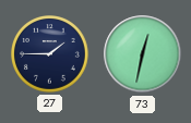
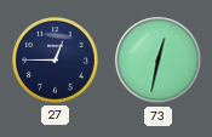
27: 1:45 -> 12:45 (56, 61)
